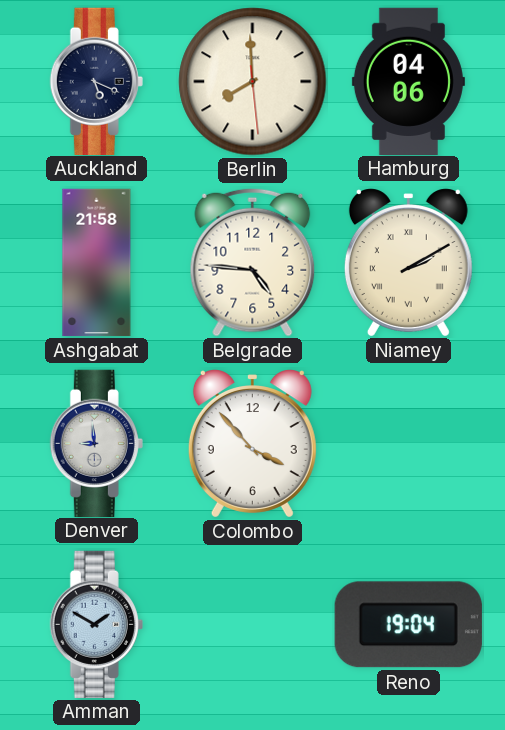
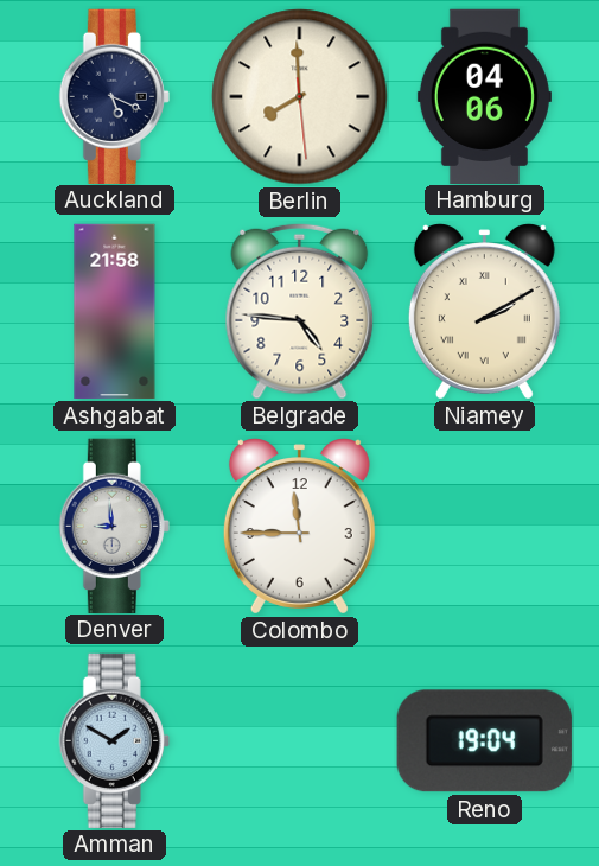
Colombo: 3:53 -> 11:45 (299, 527)
